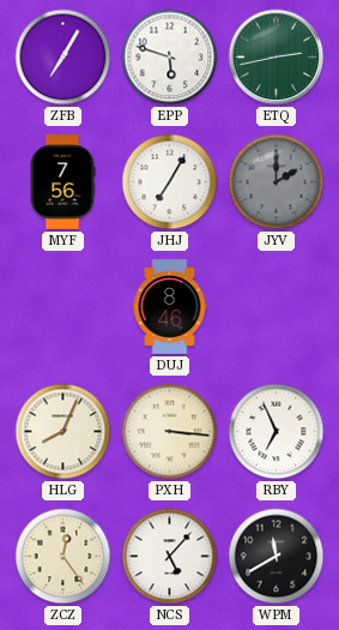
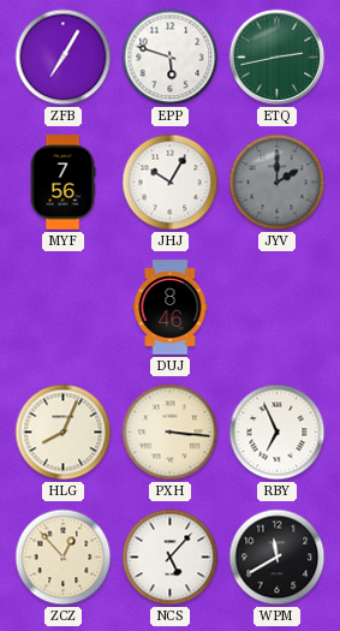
JHJ: 7:05 -> 10:05 (171, 183)
ZCZ: 12:24 -> 12:53 (64, 558)
